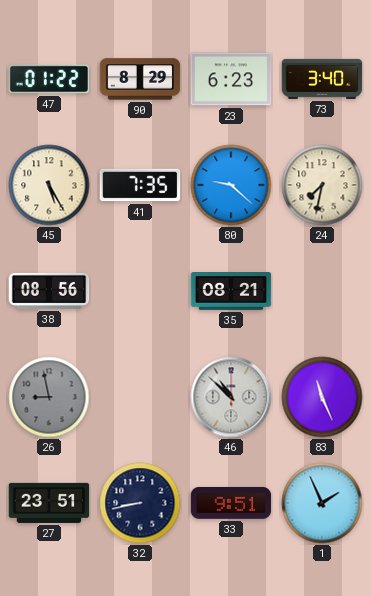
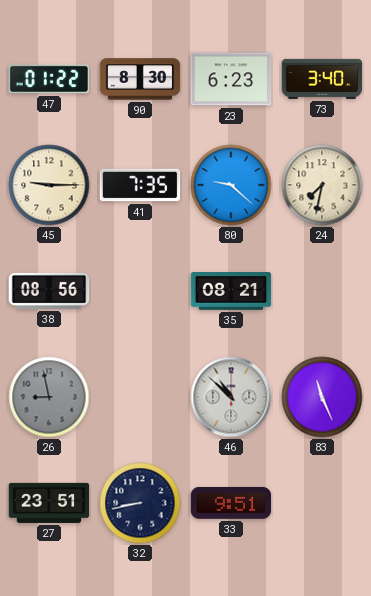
90: 8:29 -> 8:30 (140, 79)
45: 5:25 -> 9:15 (49, 185)
1: 1:56 -> none (322, 503)
